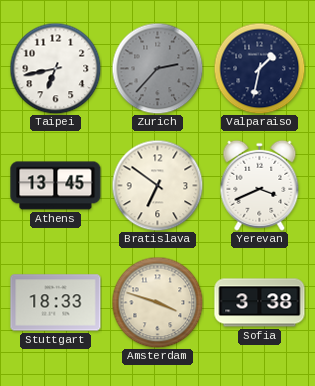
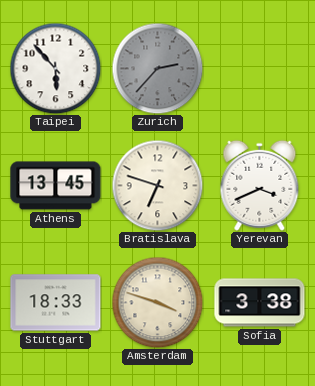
Taipei: 6:43 -> 5:53 (55, 68)
Valparaiso: 1:32 -> none (259, 68)
Bratislava: 6:51 -> 6:48 (157, 185)
